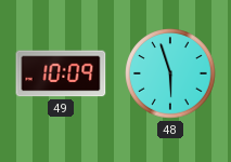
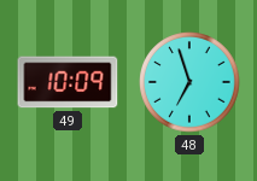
48: 5:57 -> 6:57 (189, 82)
